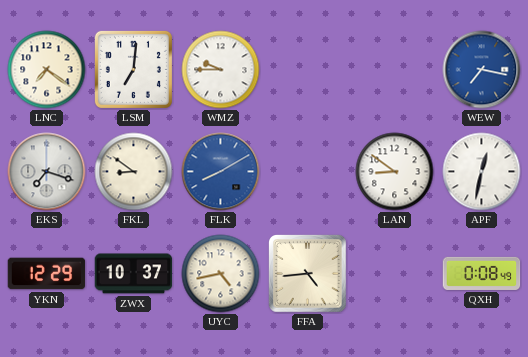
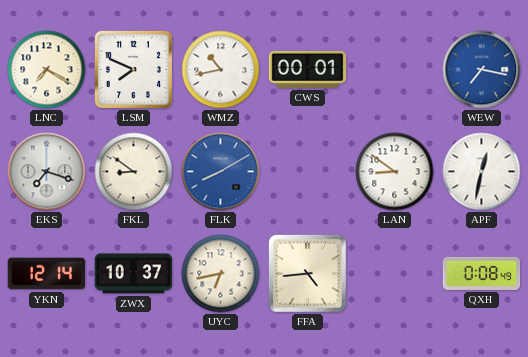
LNC: 7:21 -> 7:20 (47, 70)
LSM: 7:01 -> 7:49 (133, 69)
WMZ: 9:45 -> 10:43 (221, 70)
CWS: none -> 00:01 (308, 69)
YKN: 12:29 -> 12:14 (47, 274)
UYC: 4:43 -> 6:43 (221, 274)
